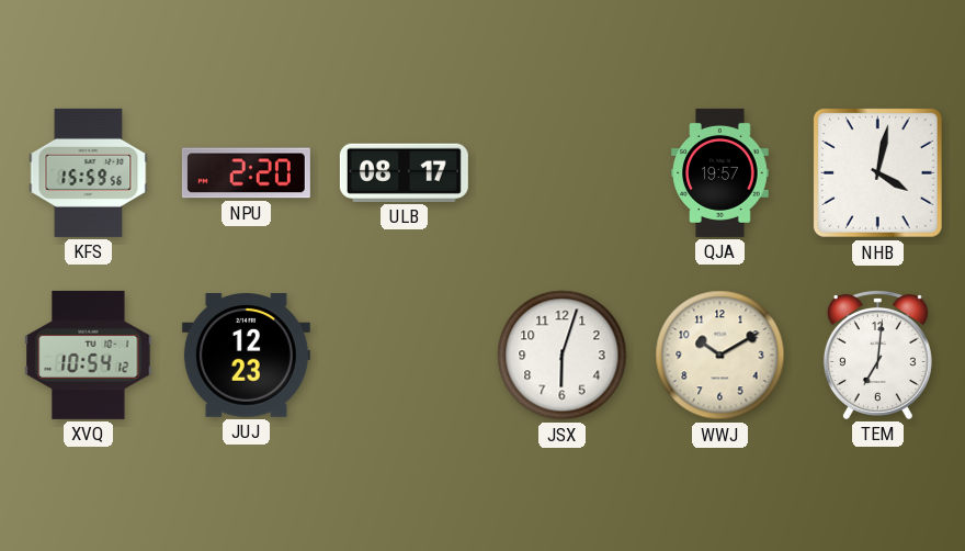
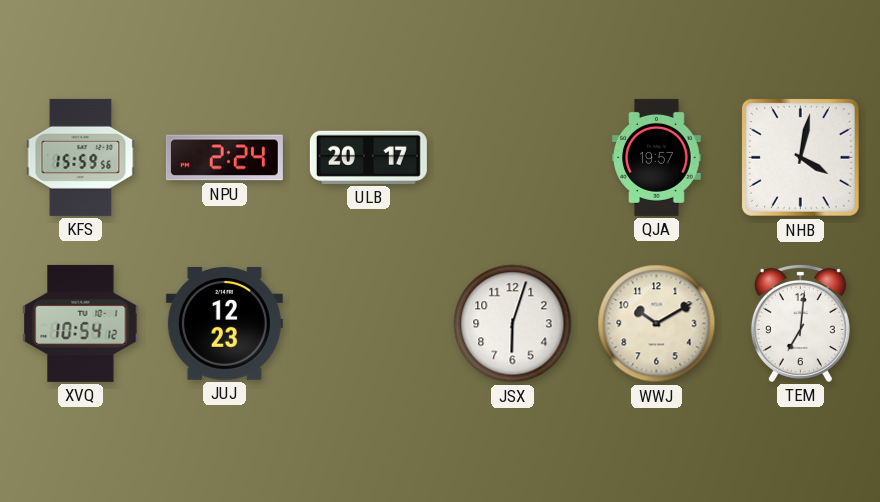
NPU: 2:20 -> 2:24 (224, 158)
ULB: 08:17 -> 20:17 (368, 157)
